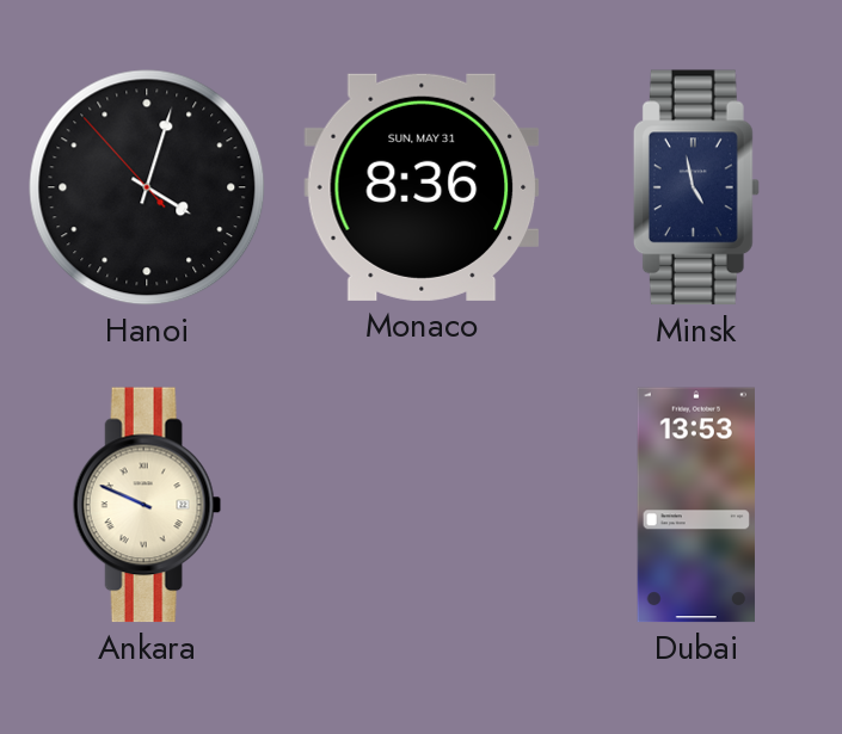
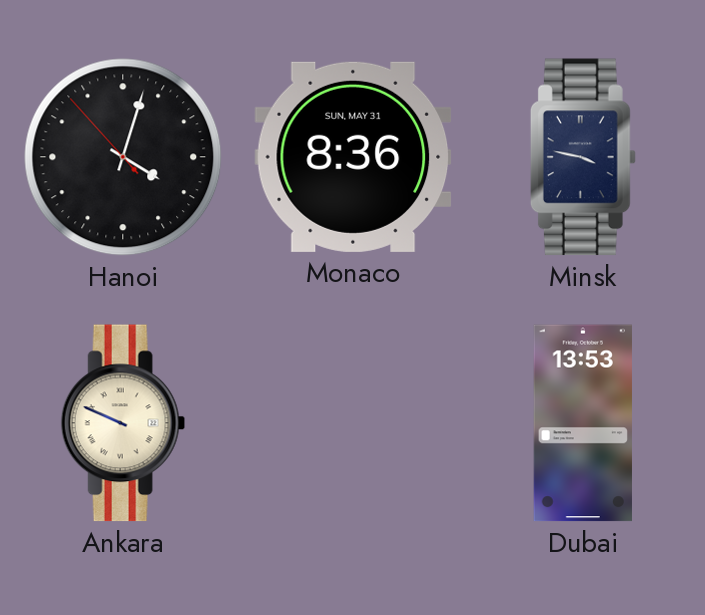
Minsk: 4:58 -> 3:47 (583, 157)
